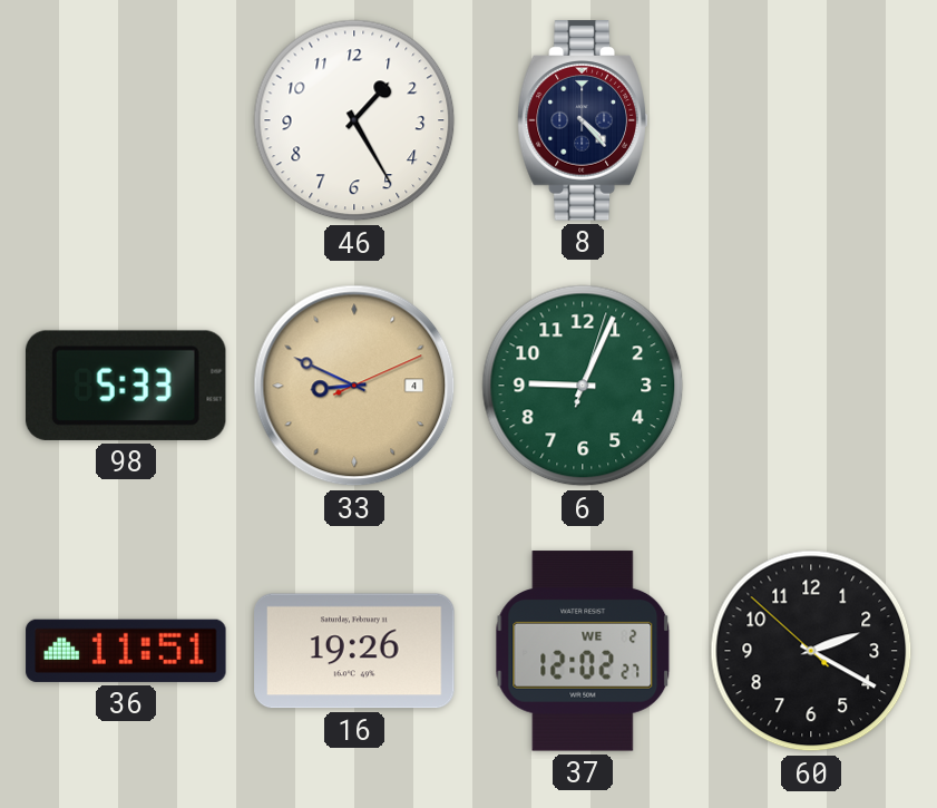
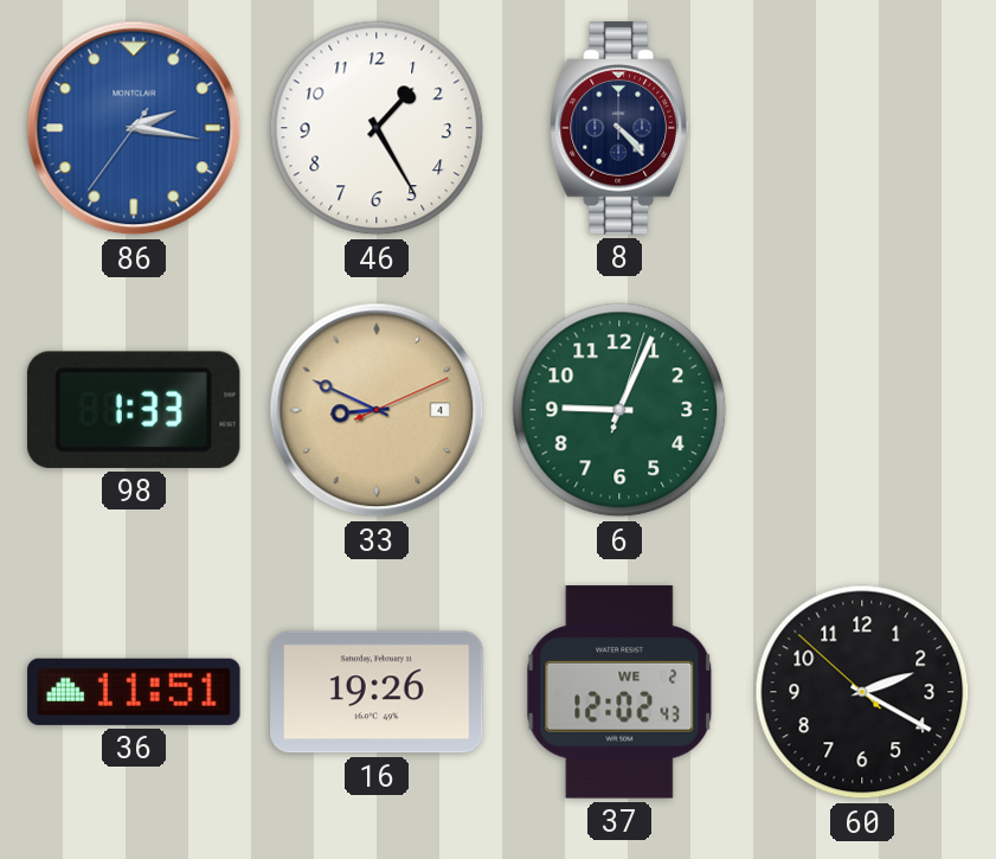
86: none -> 2:16 (134, 128)
98: 5:33 -> 1:33 (134, 410)
37: 12:02:27 -> 12:02:43 (619, 692)
